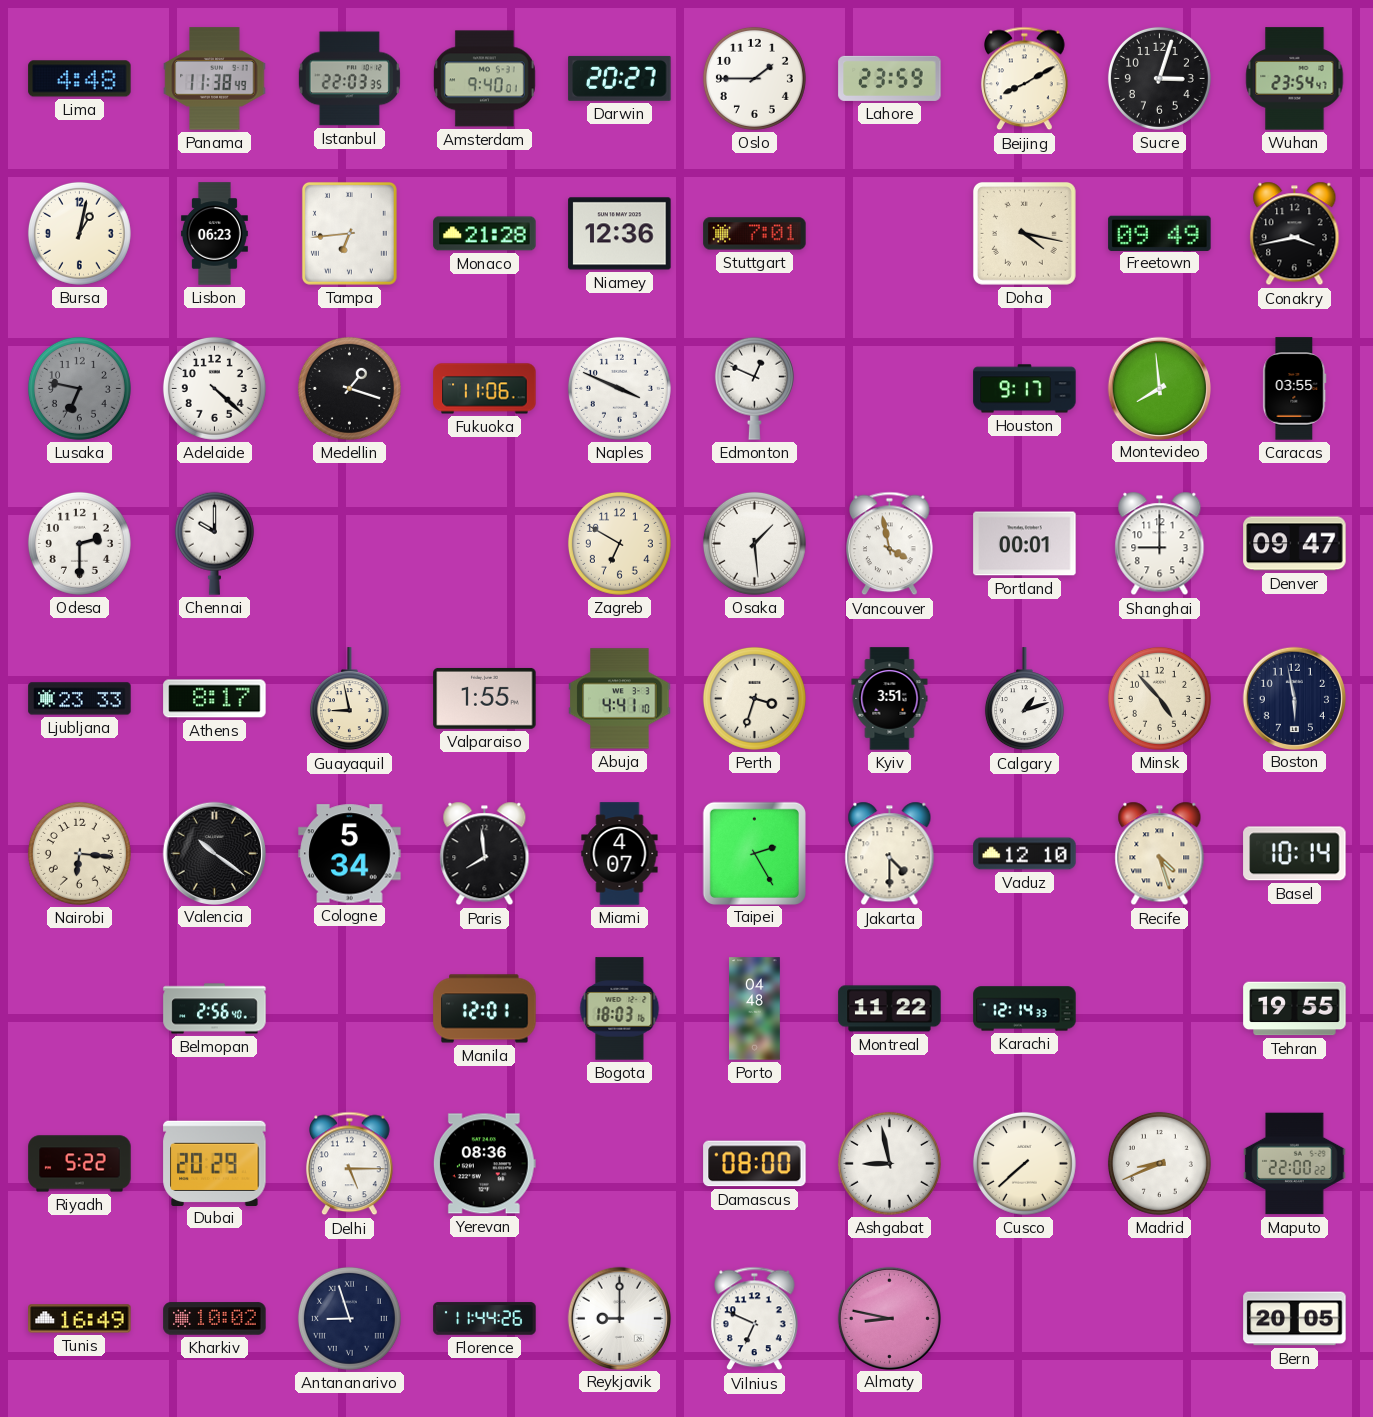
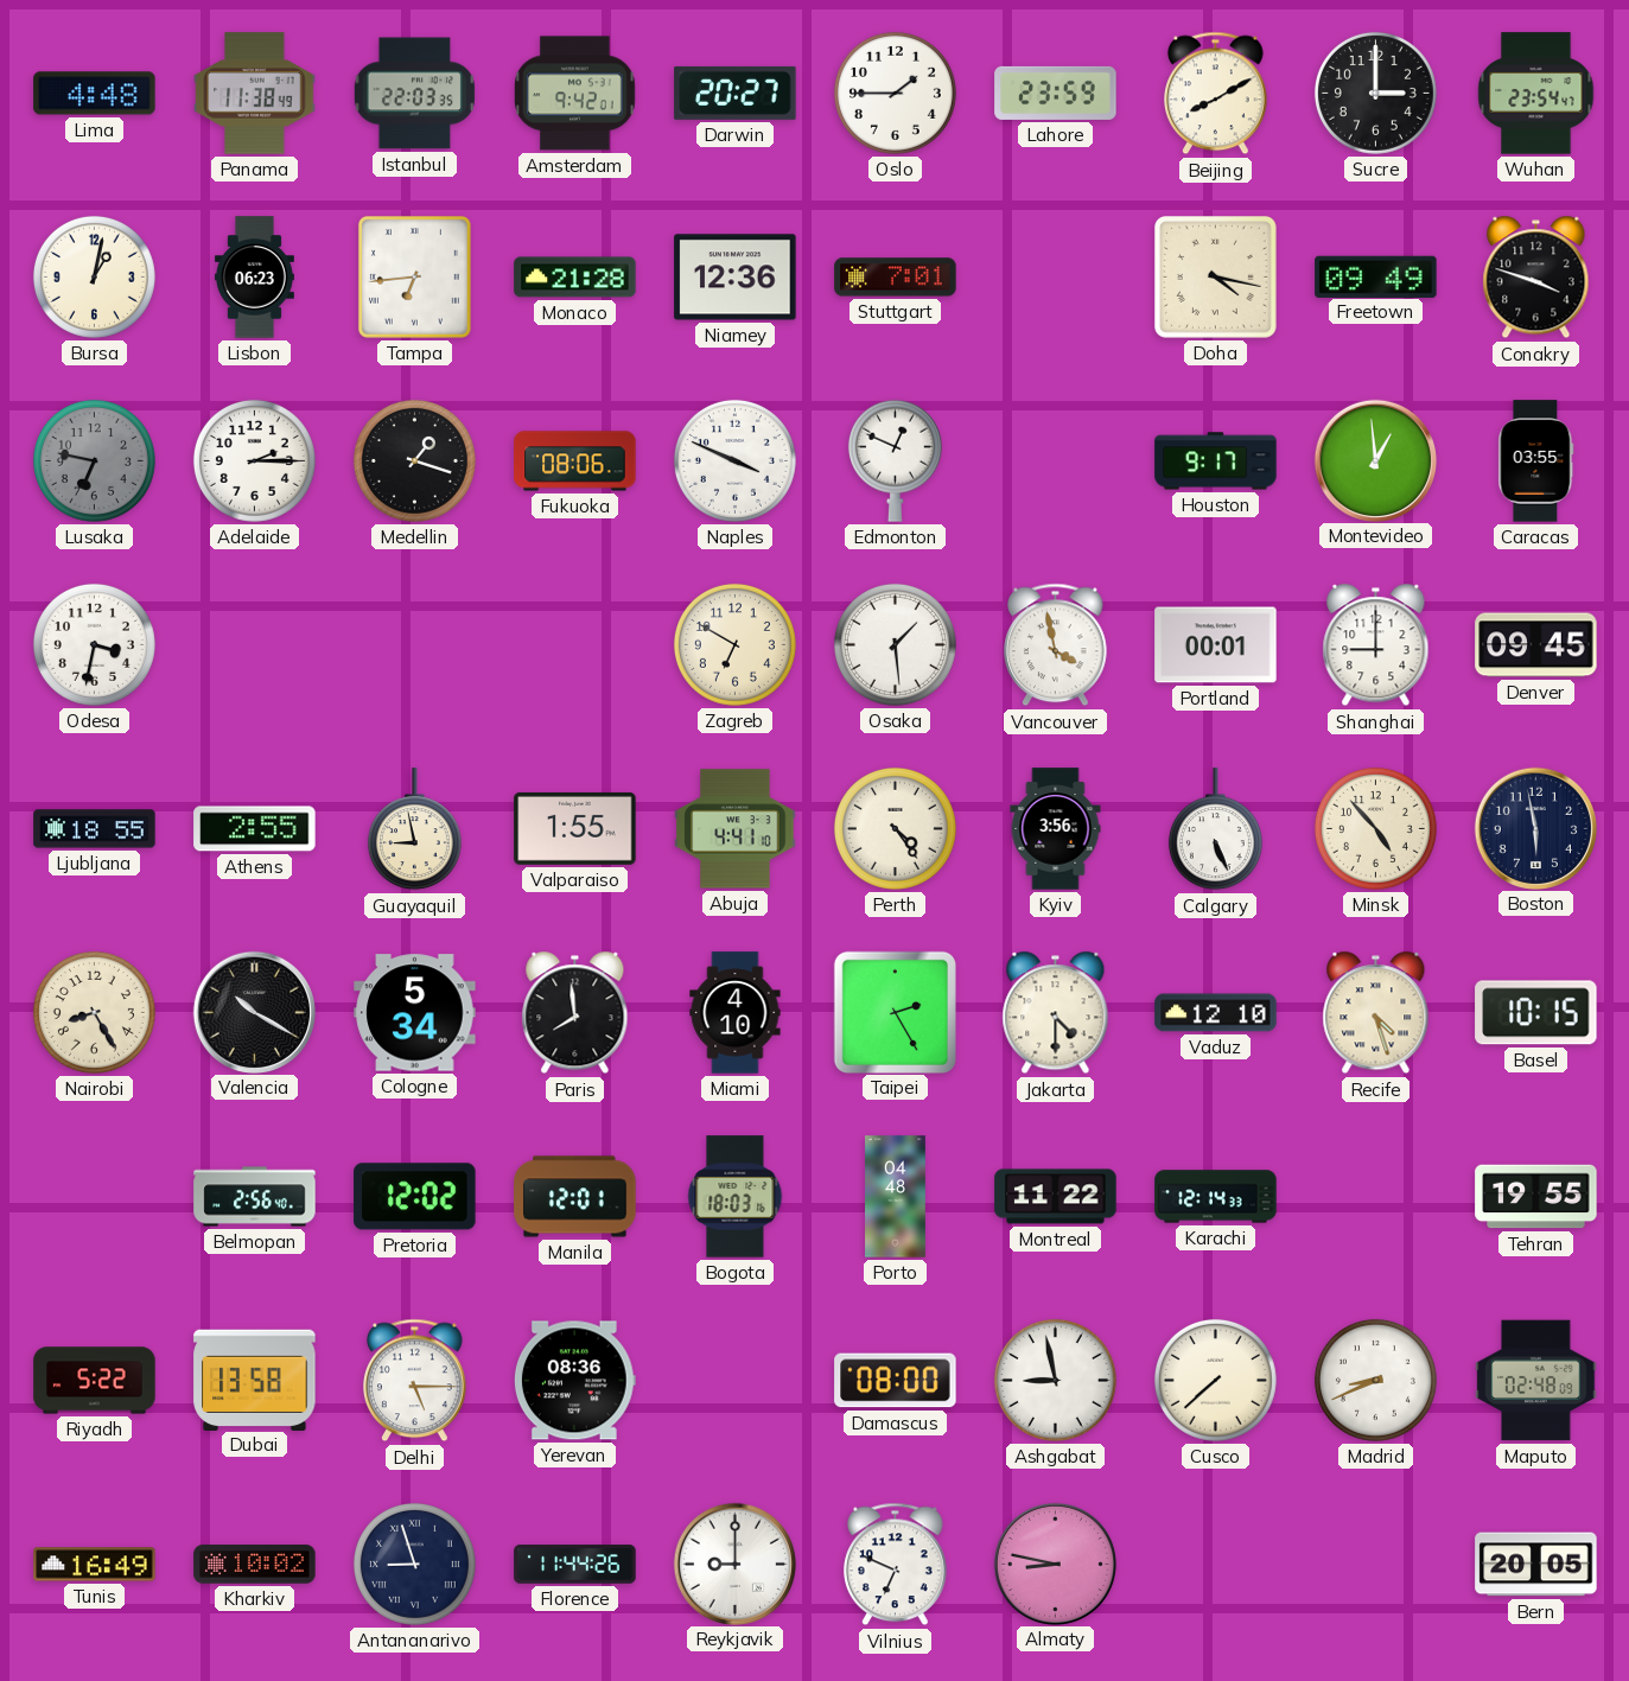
Amsterdam: 9:40 -> 9:42 (575, 94)
Sucre: 3:03 -> 3:00 (1375, 93)
Conakry: 3:43 -> 3:48 (1536, 278)
Adelaide: 4:22 -> 2:15 (254, 460)
Fukuoka: 11:06 -> 08:06 (575, 461)
Montevideo: 7:59 -> 12:59 (1375, 460)
Odesa: 2:30 -> 3:32 (94, 644)
Chennai: 10:00 -> none (214, 543)
Denver: 09:47 -> 09:45 (1536, 645)
Ljubljana: 23:33 -> 18:55 (95, 829)
Athens: 8:17 -> 2:55 (255, 829)
Perth: 3:33 -> 4:24 (895, 828)
Kyiv: 3:51 -> 3:56 (1056, 829)
Calgary: 1:12 -> 5:26 (1215, 829)
Nairobi: 6:16 -> 8:25 (94, 1012)
Valencia: 10:21 -> 10:20 (254, 1012)
Miami: 4:07 -> 4:10 (736, 1013)
Basel: 10:14 -> 10:15 (1536, 1013)
Pretoria: none -> 12:02 (415, 1197)
Dubai: 20:29 -> 13:58 (255, 1380)
Maputo: 22:00 -> 02:48 (1536, 1381)
